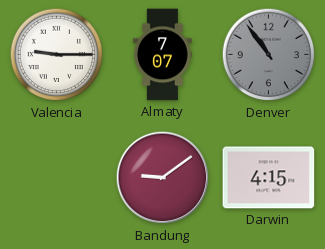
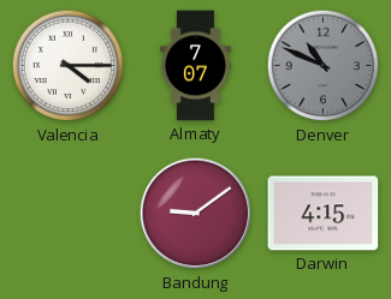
Valencia: 9:15 -> 4:15 (69, 66)
Denver: 10:54 -> 10:49 (324, 66)
